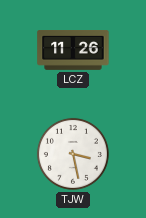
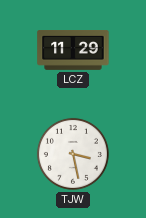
LCZ: 11:26 -> 11:29 (73, 51)
